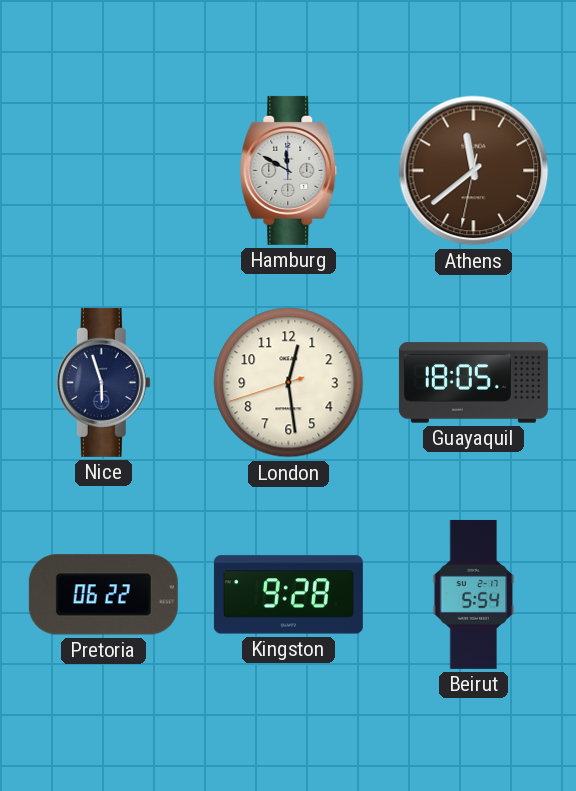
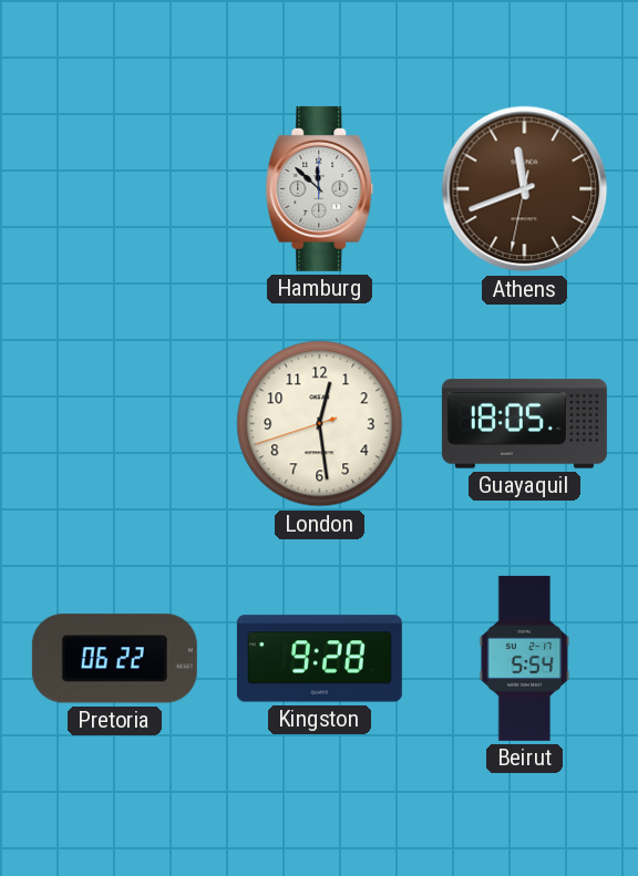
Hamburg: 11:50 -> 11:52 (320, 188)
Athens: 11:38 -> 11:41 (525, 189)
Nice: 5:57 -> none (103, 382)
